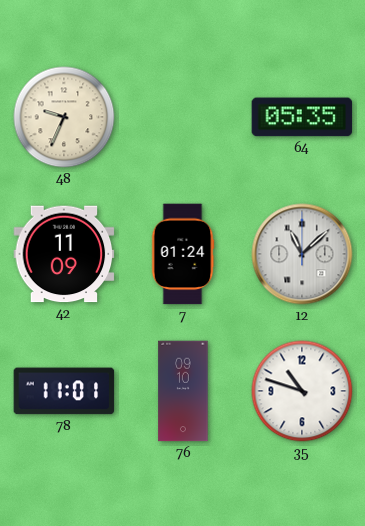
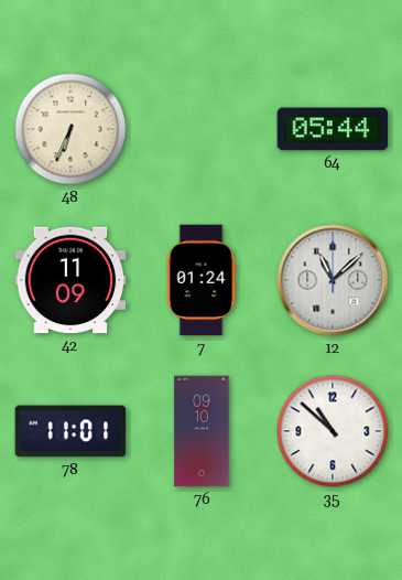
48: 9:34 -> 6:34 (70, 129)
64: 05:35 -> 05:44 (333, 129)
35: 10:48 -> 10:52 (333, 431)
